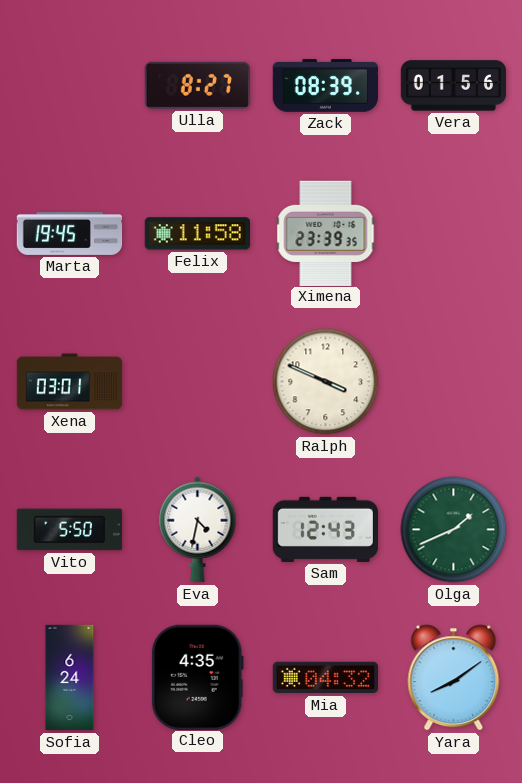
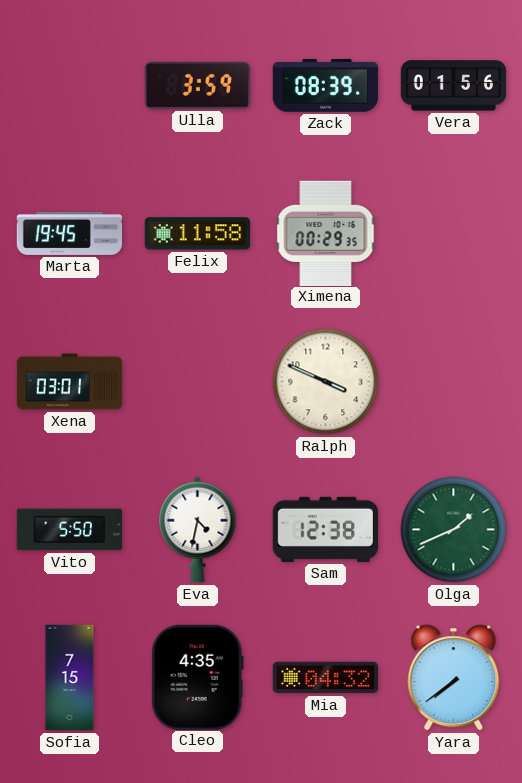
Ulla: 8:27 -> 3:59 (197, 85)
Ximena: 23:39 -> 00:29 (326, 233)
Sam: 12:43 -> 12:38 (325, 529)
Sofia: 6:24 -> 7:15 (70, 678)
Yara: 8:09 -> 7:39 (454, 678)
